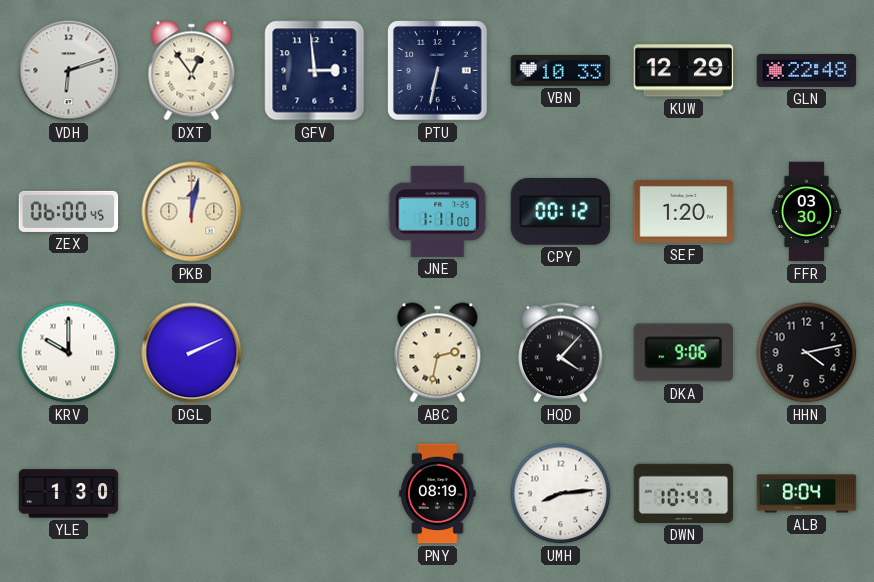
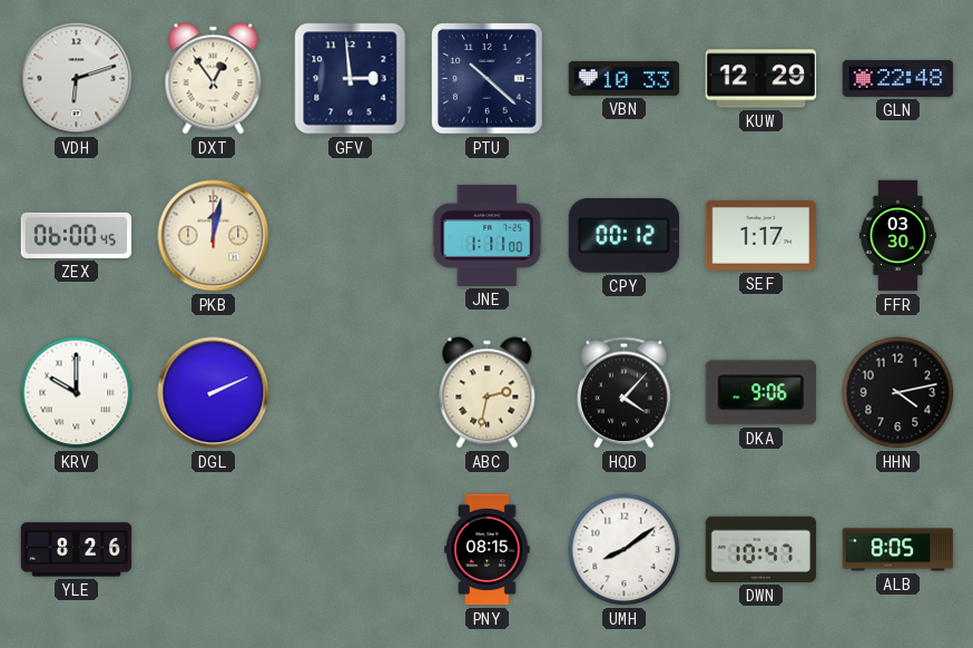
PTU: 6:32 -> 10:22 (488, 79)
SEF: 1:20 -> 1:17 (761, 236)
YLE: 1:30 -> 8:26 (77, 550)
PNY: 08:19 -> 08:15 (488, 550)
UMH: 8:14 -> 8:09 (625, 550)
ALB: 8:04 -> 8:05 (898, 550)
